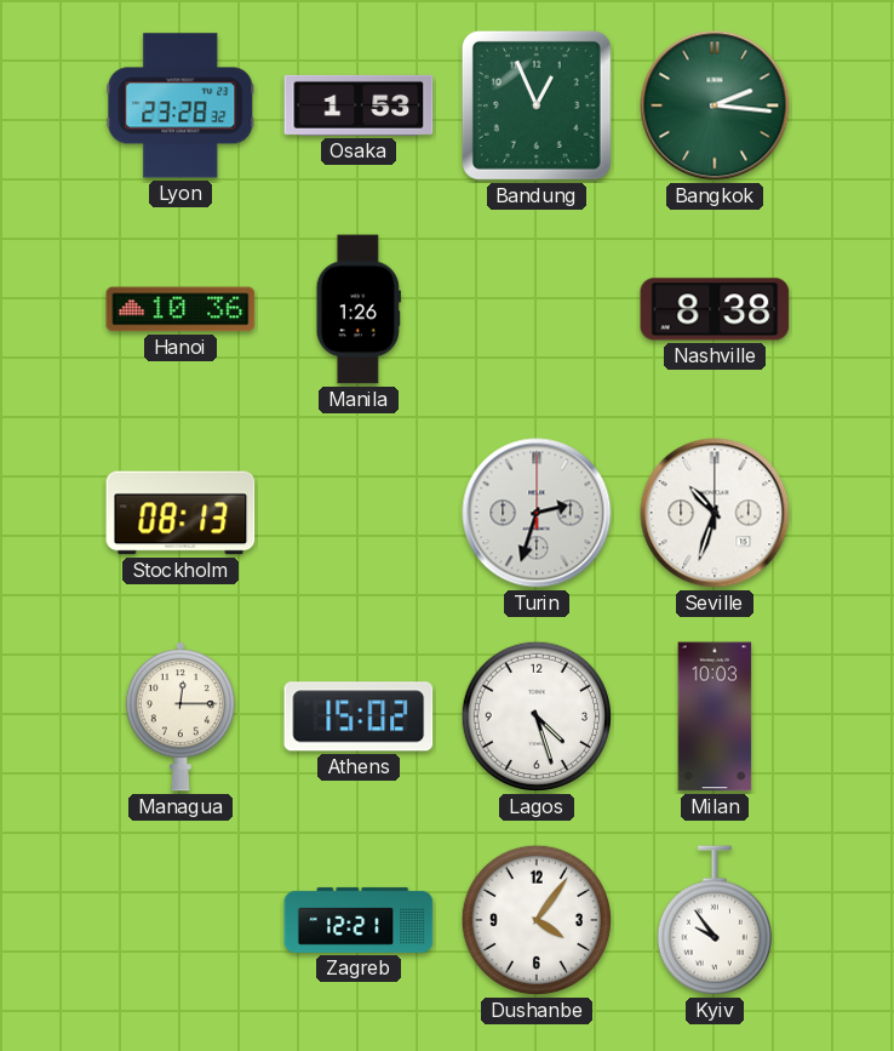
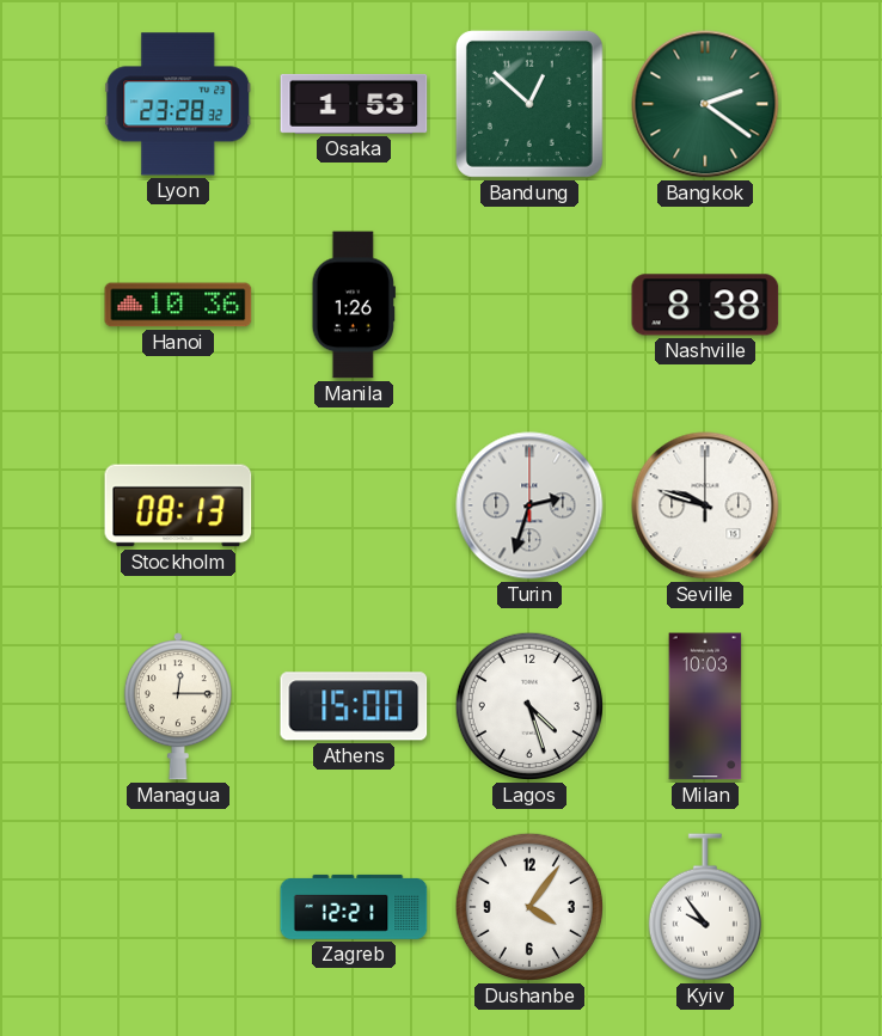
Bandung: 12:56 -> 12:52 (529, 104)
Bangkok: 2:16 -> 2:21 (705, 104)
Seville: 10:33 -> 9:48 (705, 505)
Athens: 15:02 -> 15:00 (354, 706)
